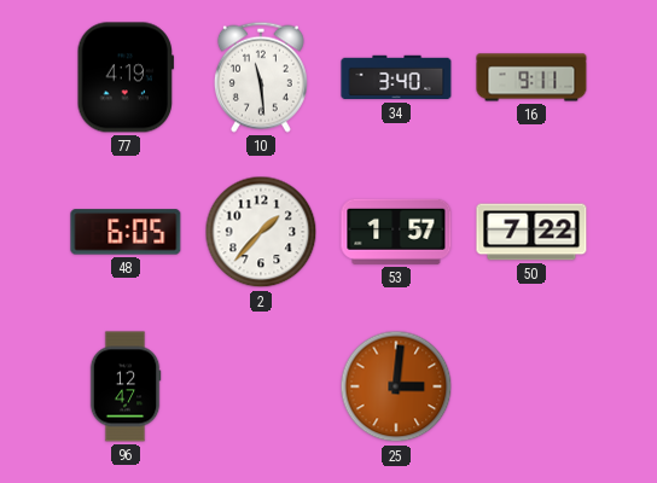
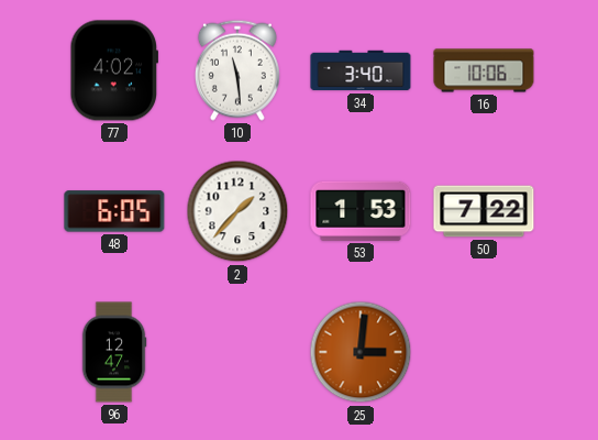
77: 4:19 -> 4:02 (113, 70)
16: 9:11 -> 10:06 (484, 70)
53: 1:57 -> 1:53 (361, 211)
